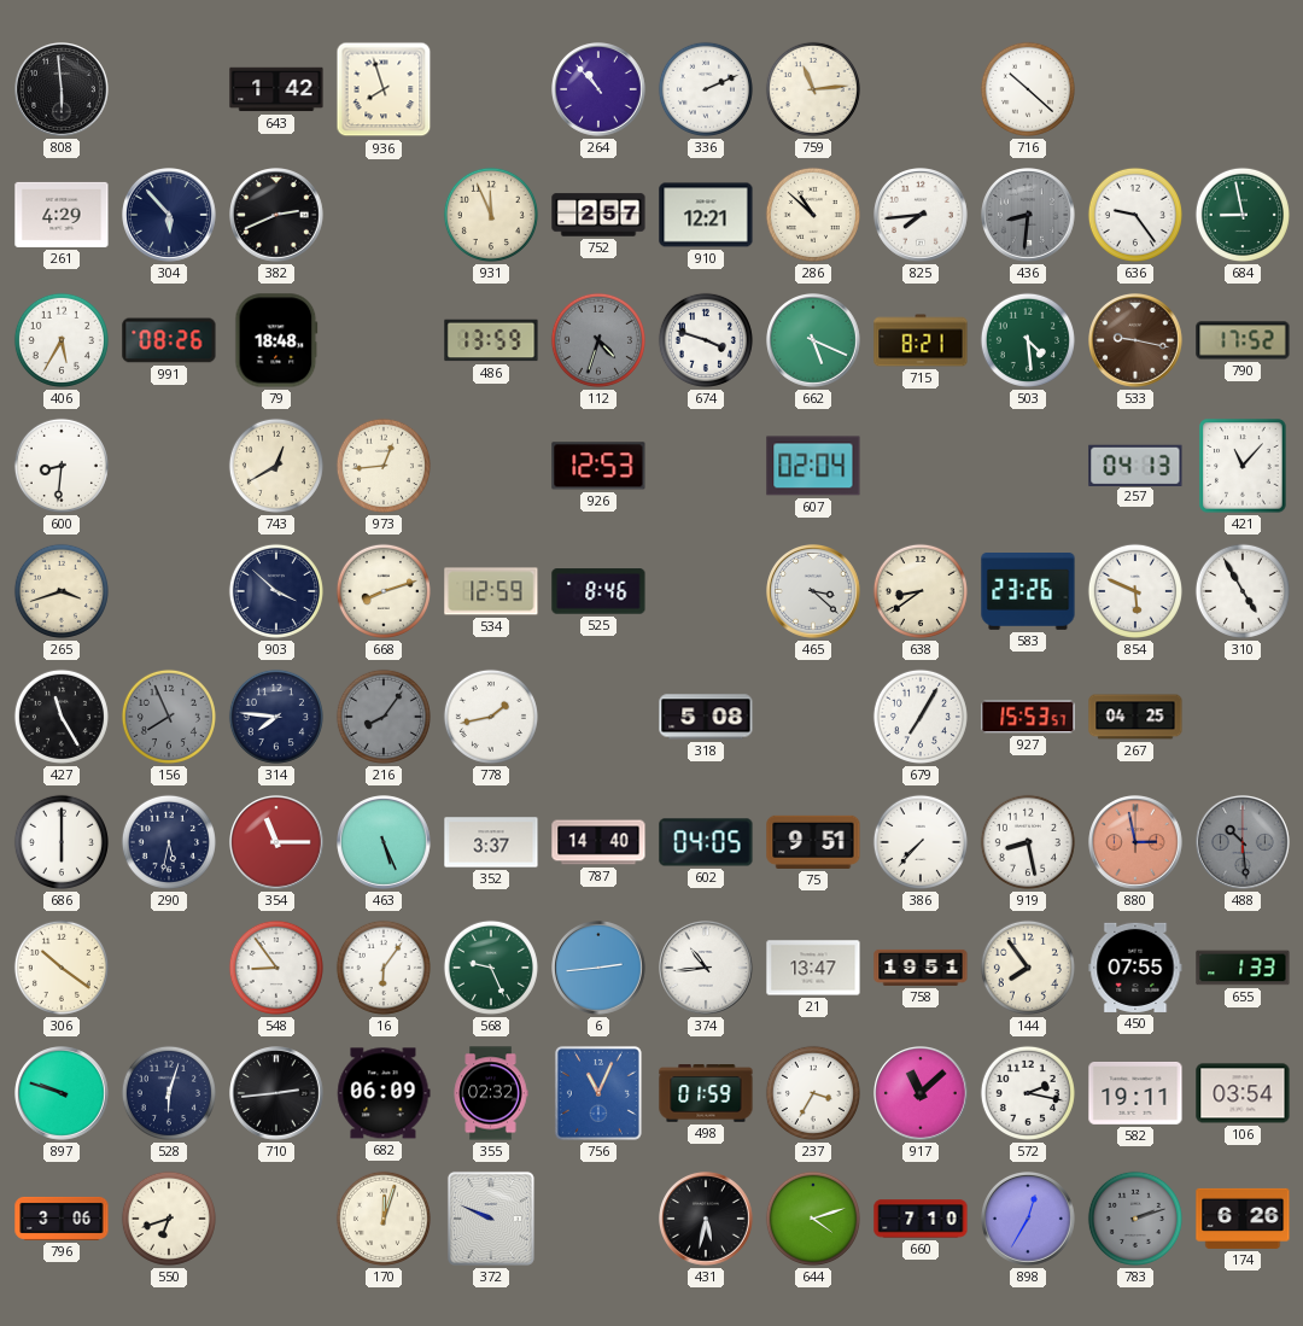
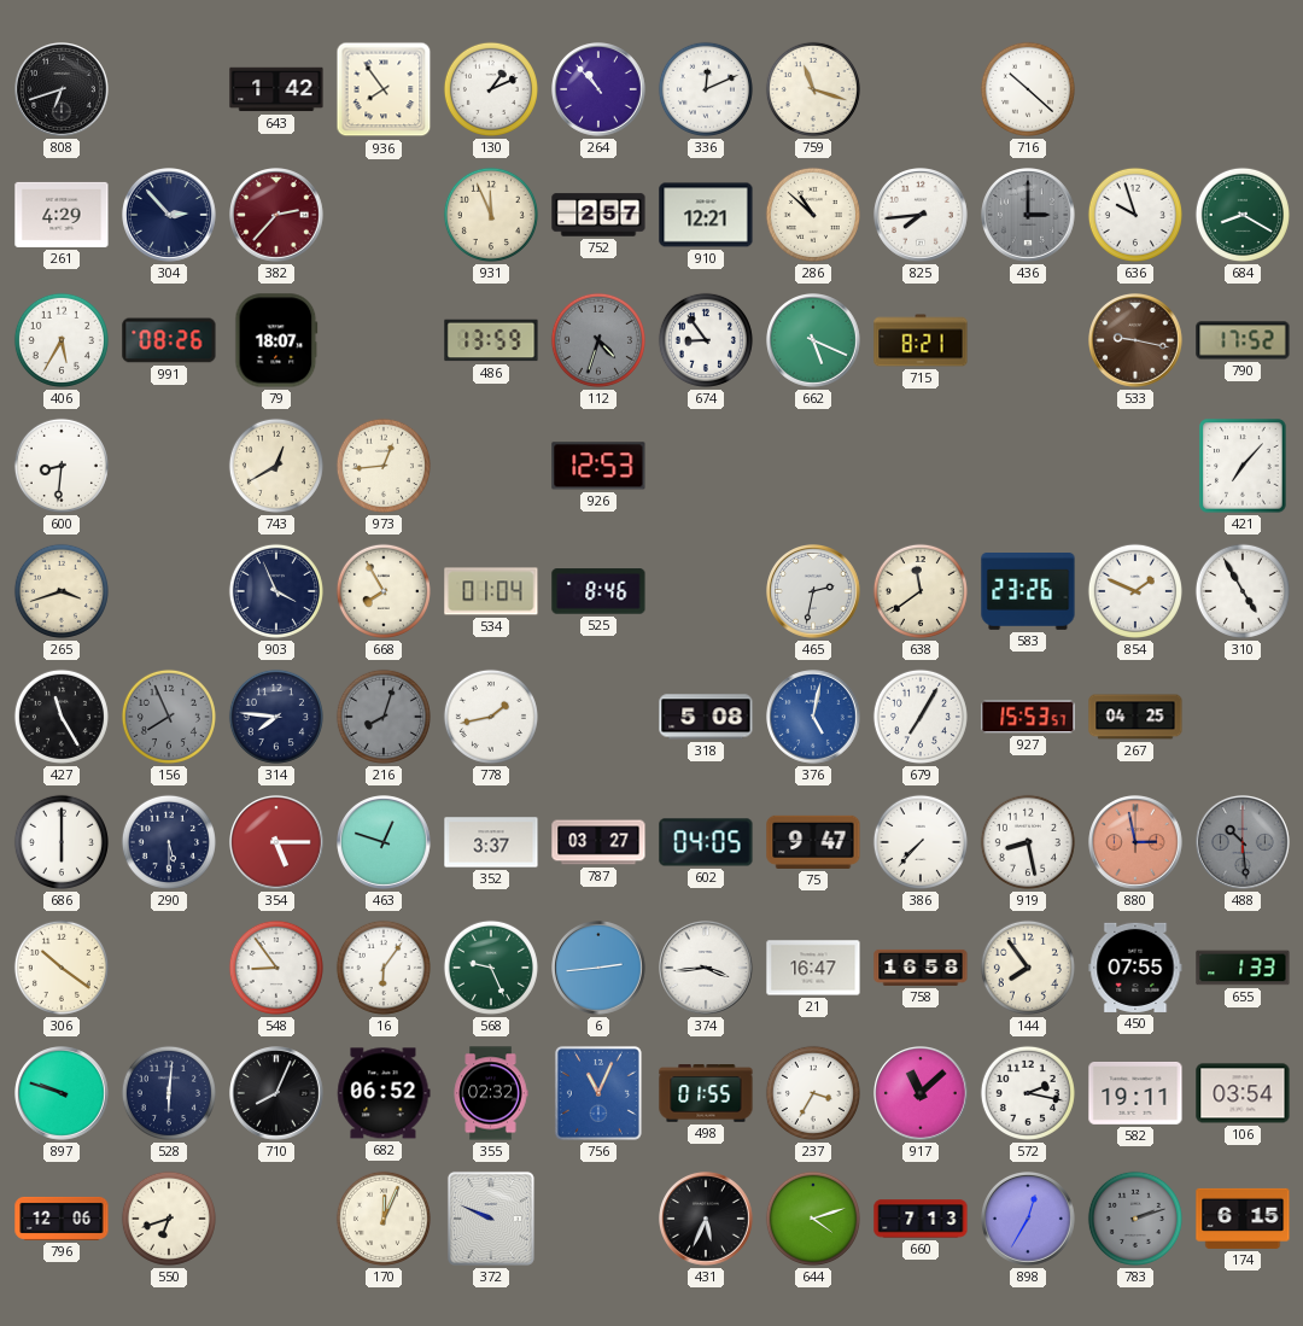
808: 5:59 -> 6:42 (63, 90)
936: 7:57 -> 7:54 (384, 89)
130: none -> 1:11 (491, 89)
336: 2:11 -> 12:11 (706, 89)
759: 11:14 -> 11:18 (813, 89)
304: 5:53 -> 2:53 (170, 216)
382: 2:41 -> 2:37 (277, 216)
382 dial: black -> burgundy (277, 216)
436: 8:31 -> 3:00 (1029, 216)
636: 9:24 -> 9:57 (1135, 215)
684: 8:58 -> 8:20 (1243, 215)
79: 18:48 -> 18:07 (276, 340)
674: 3:48 -> 8:54 (706, 340)
503: 4:29 -> none (1028, 340)
607: 02:04 -> none (813, 466)
257: 04:13 -> none (1135, 465)
421: 11:07 -> 7:07 (1243, 466)
903: 3:52 -> 3:56 (276, 591)
668: 8:12 -> 7:55 (384, 591)
534: 12:59 -> 01:04 (491, 591)
465: 3:22 -> 2:32 (814, 592)
638: 8:39 -> 11:39 (921, 591)
854: 5:49 -> 1:49 (1135, 591)
216: 8:06 -> 8:03 (384, 717)
376: none -> 5:02 (814, 718)
290: 5:32 -> 5:30 (169, 842)
354: 11:15 -> 5:15 (277, 843)
463: 5:26 -> 12:48 (385, 843)
787: 14:40 -> 03:27 (598, 842)
75: 9:51 -> 9:47 (813, 842)
374: 10:44 -> 3:44 (707, 969)
21: 13:47 -> 16:47 (813, 968)
758: 19:51 -> 16:58 (921, 968)
528: 6:03 -> 6:01 (169, 1093)
710: 2:44 -> 8:04 (277, 1094)
682: 06:09 -> 06:52 (384, 1093)
498: 01:59 -> 01:55 (706, 1093)
796: 3:06 -> 12:06 (62, 1219)
170: 12:03 -> 12:04 (384, 1219)
431: 5:32 -> 5:34 (707, 1220)
660: 7:10 -> 7:13 (921, 1219)
174: 6:26 -> 6:15 (1243, 1219)
